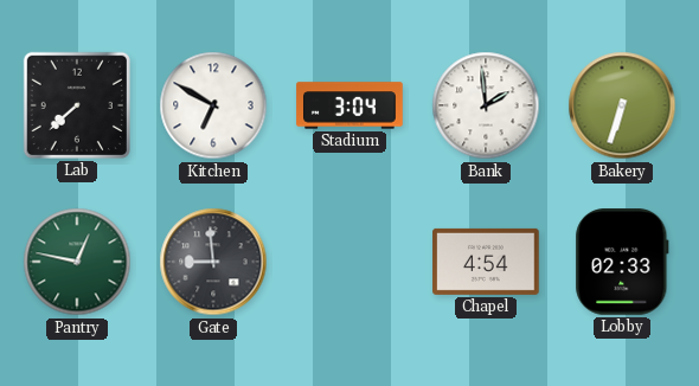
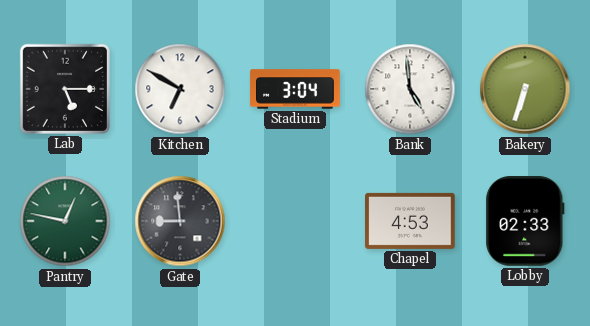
Lab: 7:38 -> 5:15 (65, 89)
Bank: 1:59 -> 4:59 (410, 89)
Chapel: 4:54 -> 4:53 (410, 221)
